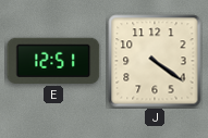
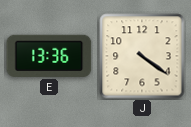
E: 12:51 -> 13:36 (49, 56)
